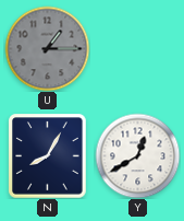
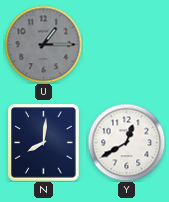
N: 8:05 -> 8:01 (44, 142)
